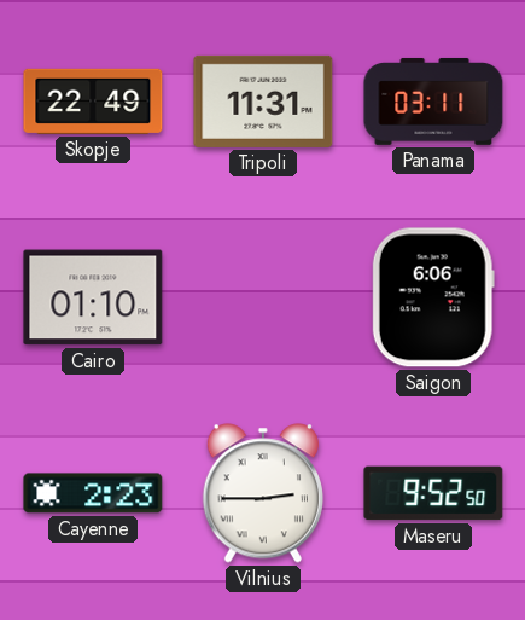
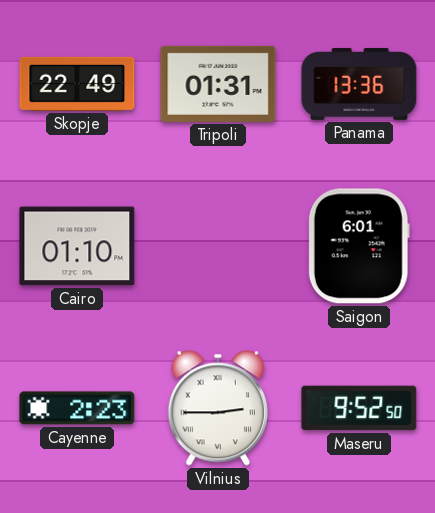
Tripoli: 11:31 -> 01:31 (218, 84)
Panama: 03:11 -> 13:36 (359, 84)
Saigon: 6:06 -> 6:01 (359, 246)
